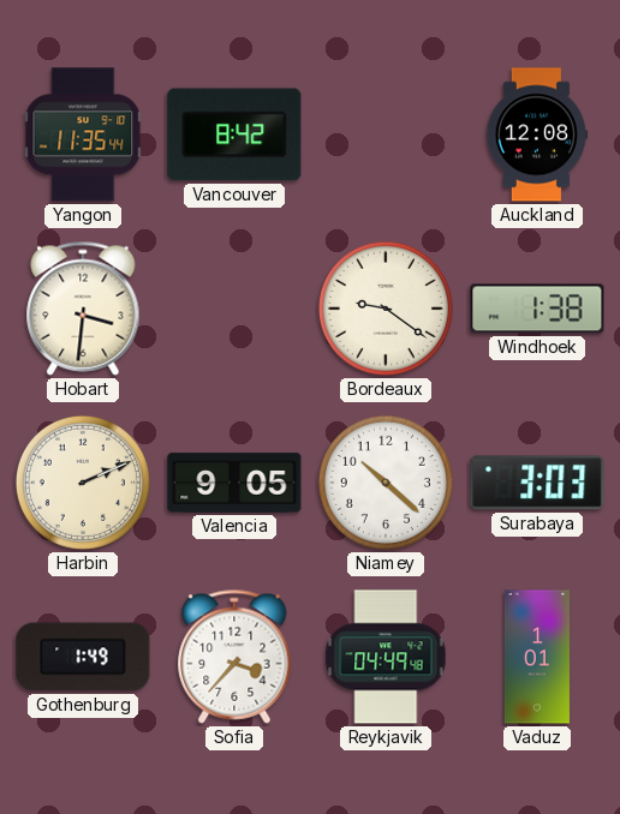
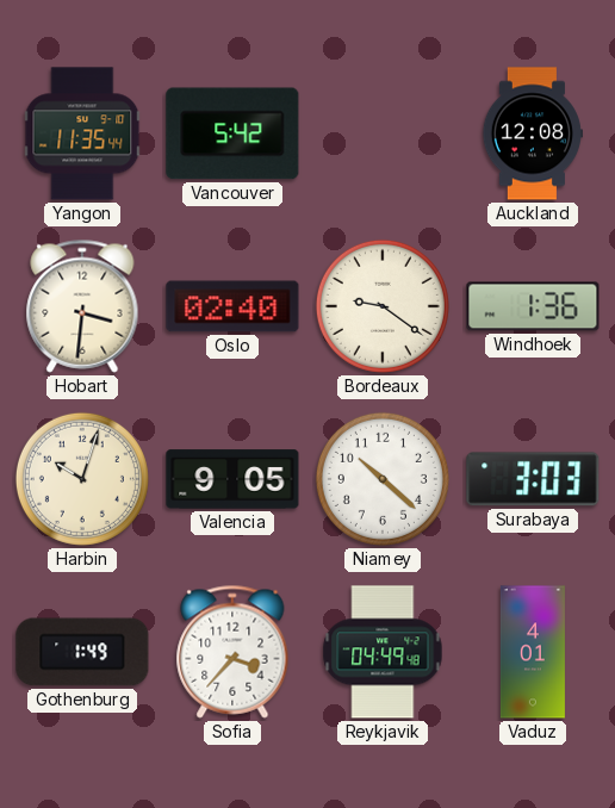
Vancouver: 8:42 -> 5:42 (232, 133)
Oslo: none -> 02:40 (232, 306)
Windhoek: 1:38 -> 1:36 (533, 306)
Harbin: 2:11 -> 10:03 (82, 479)
Vaduz: 1:01 -> 4:01 (533, 652)
